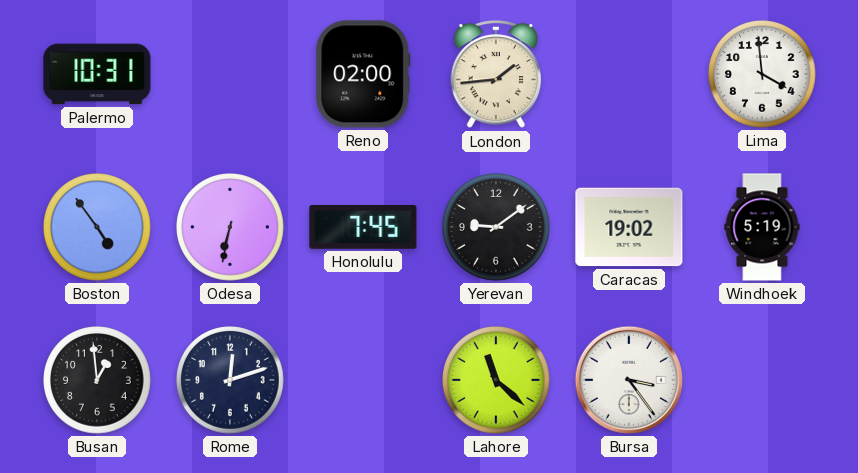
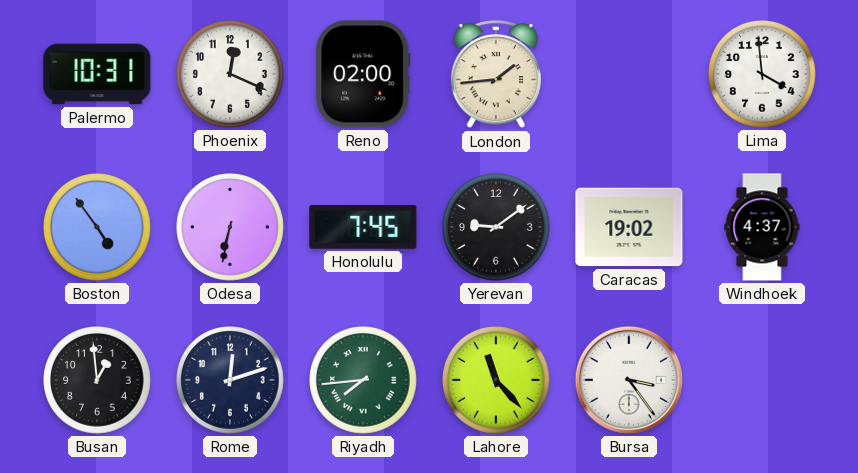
Phoenix: none -> 12:19 (231, 75)
Windhoek: 5:19 -> 4:37 (762, 227)
Riyadh: none -> 7:44 (364, 381)
Lahore: 11:22 -> 11:23 (497, 381)
